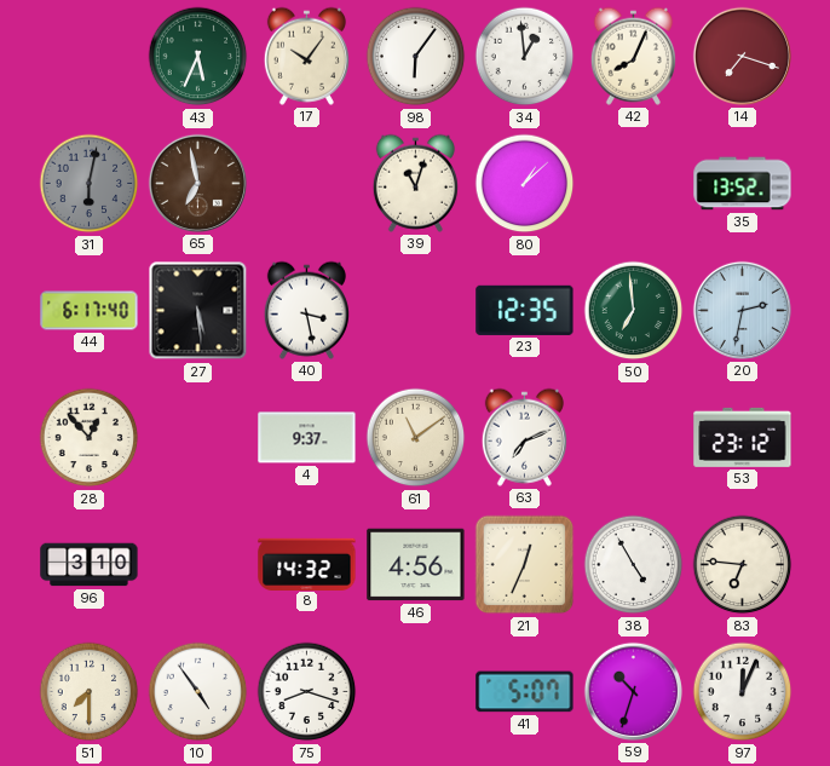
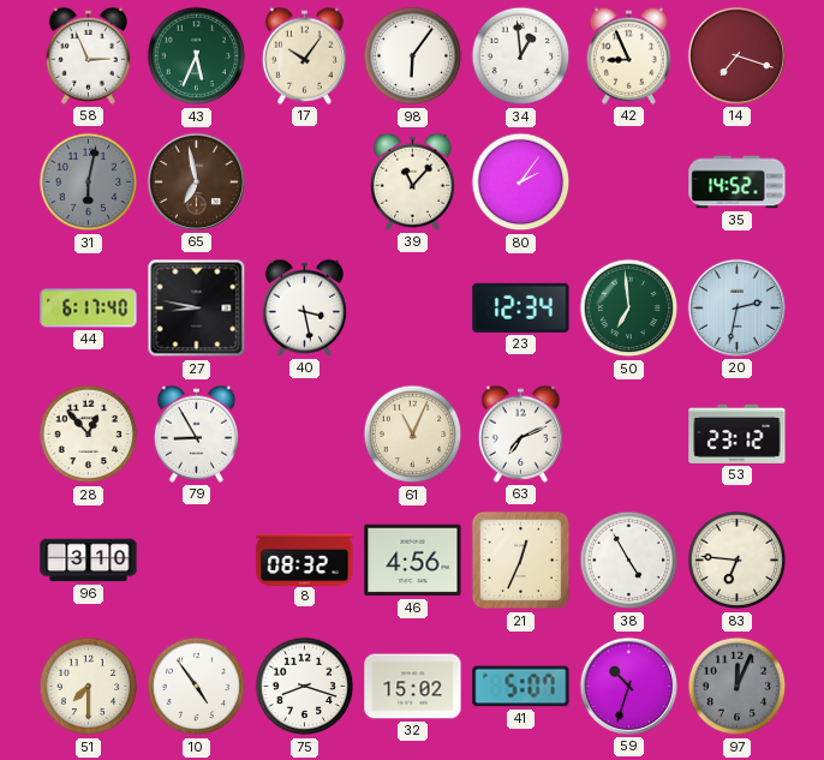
58: none -> 2:56 (88, 55)
42: 8:04 -> 8:56 (628, 55)
39: 11:03 -> 11:07 (412, 181)
80: 1:08 -> 2:06 (521, 182)
35: 13:52 -> 14:52 (738, 182)
27: 5:29 -> 8:47 (197, 309)
23: 12:35 -> 12:34 (521, 307)
79: none -> 8:55 (196, 433)
4: 9:37 -> none (307, 438)
61: 11:09 -> 11:04 (413, 435)
8: 14:32 -> 08:32 (305, 559)
32: none -> 15:02 (413, 687)
97 dial: white -> grey (738, 687)
